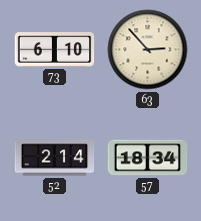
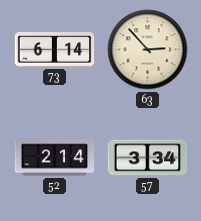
73: 6:10 -> 6:14 (55, 50)
57: 18:34 -> 3:34 (148, 158)
